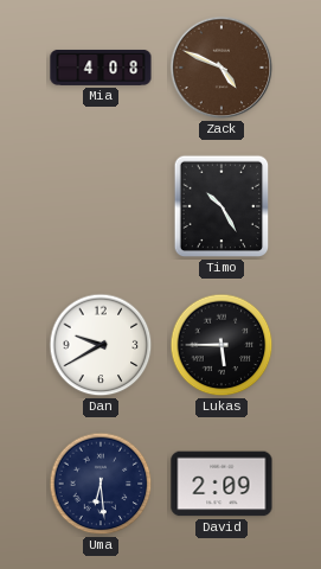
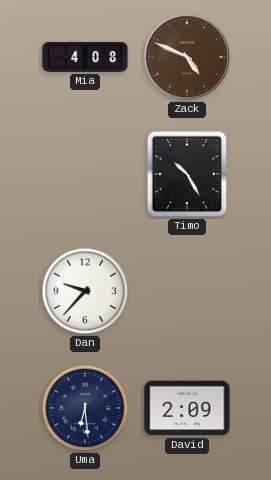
Dan: 9:40 -> 9:37 (85, 291)
Lukas: 5:45 -> none (222, 345)
